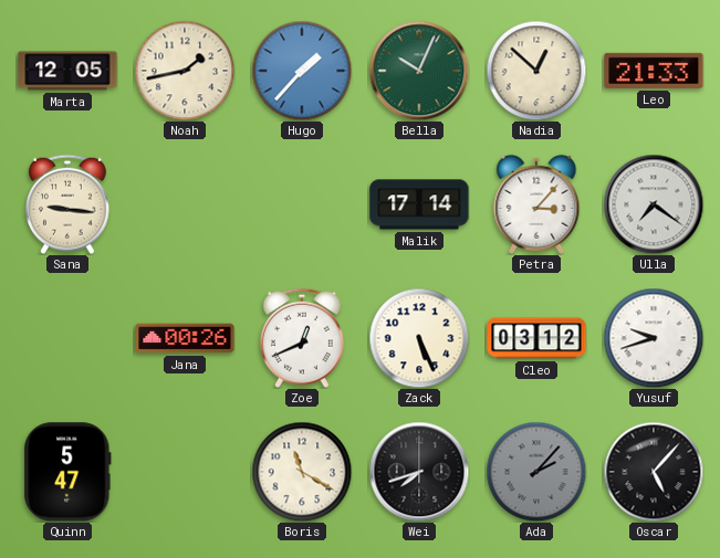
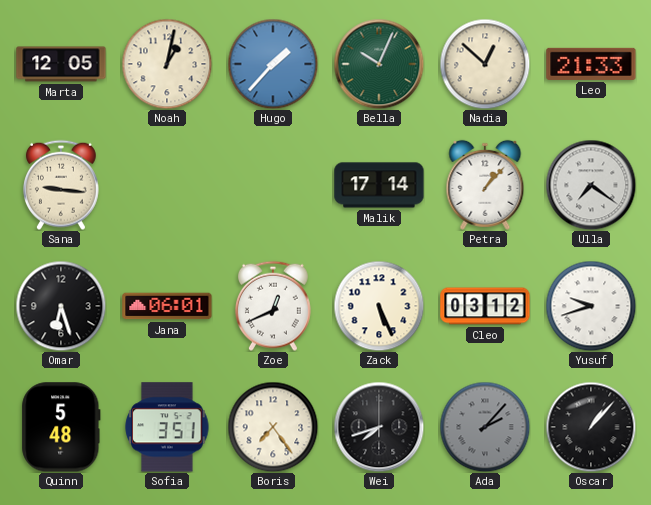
Noah: 1:43 -> 1:02 (167, 64)
Petra: 3:07 -> 1:07 (485, 185)
Omar: none -> 6:27 (61, 306)
Jana: 00:26 -> 06:01 (167, 306)
Quinn: 5:47 -> 5:48 (61, 427)
Sofia: none -> 3:51 (167, 427)
Boris: 11:20 -> 7:24 (273, 427)
Oscar: 5:07 -> 1:07 (591, 427)
